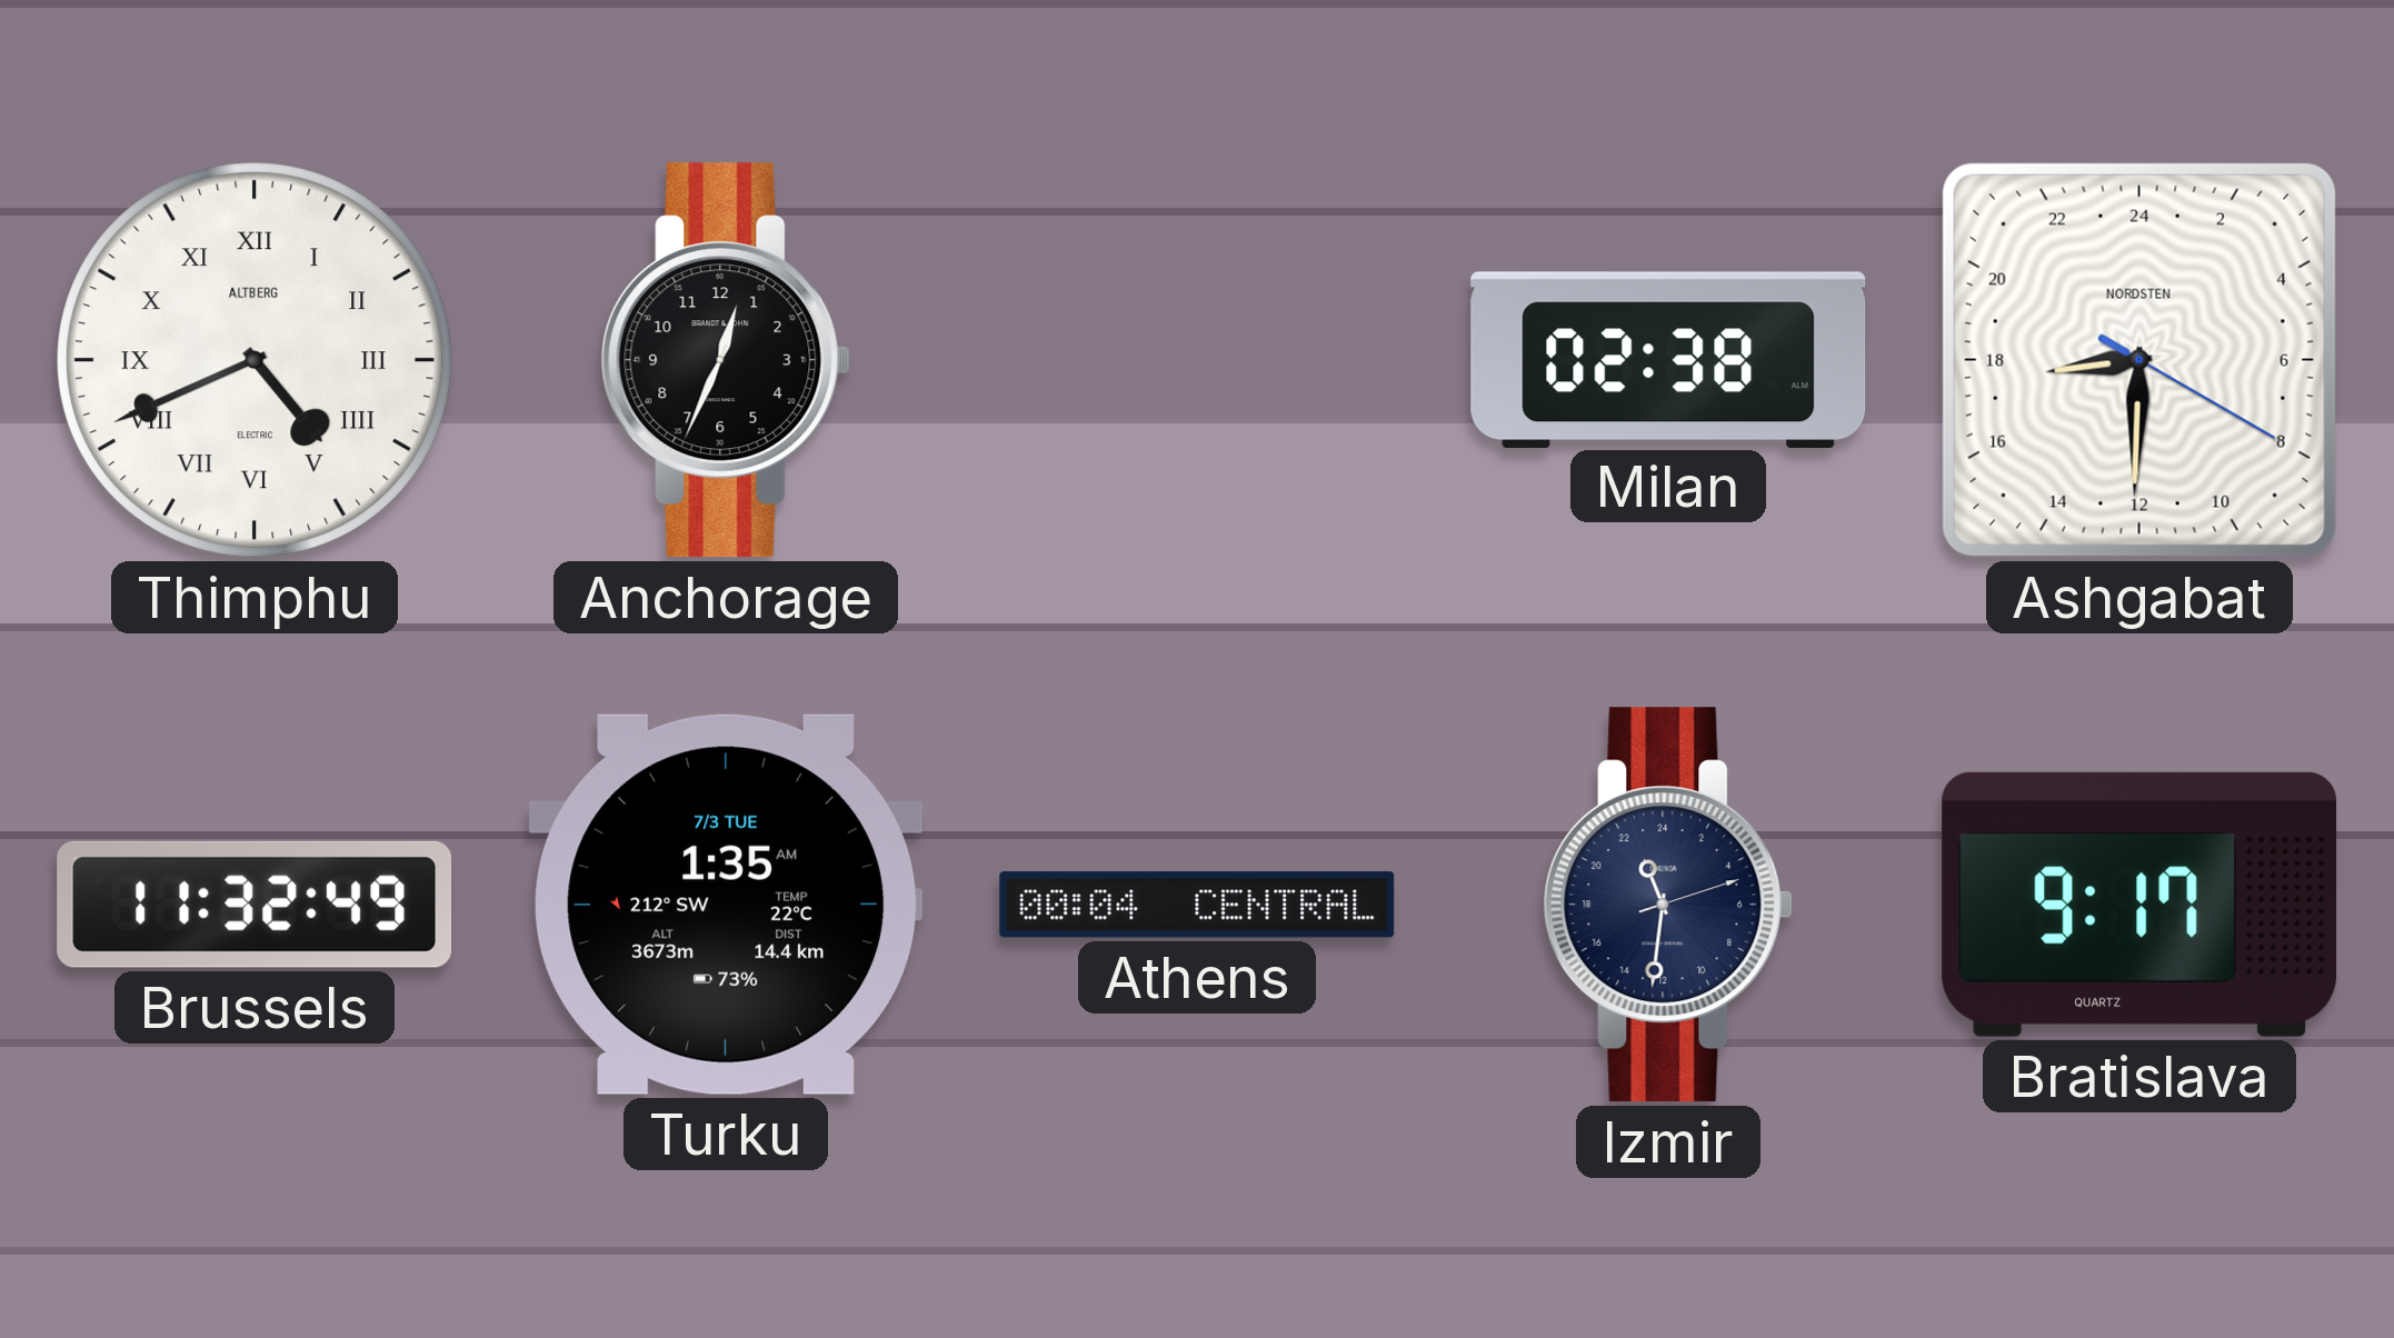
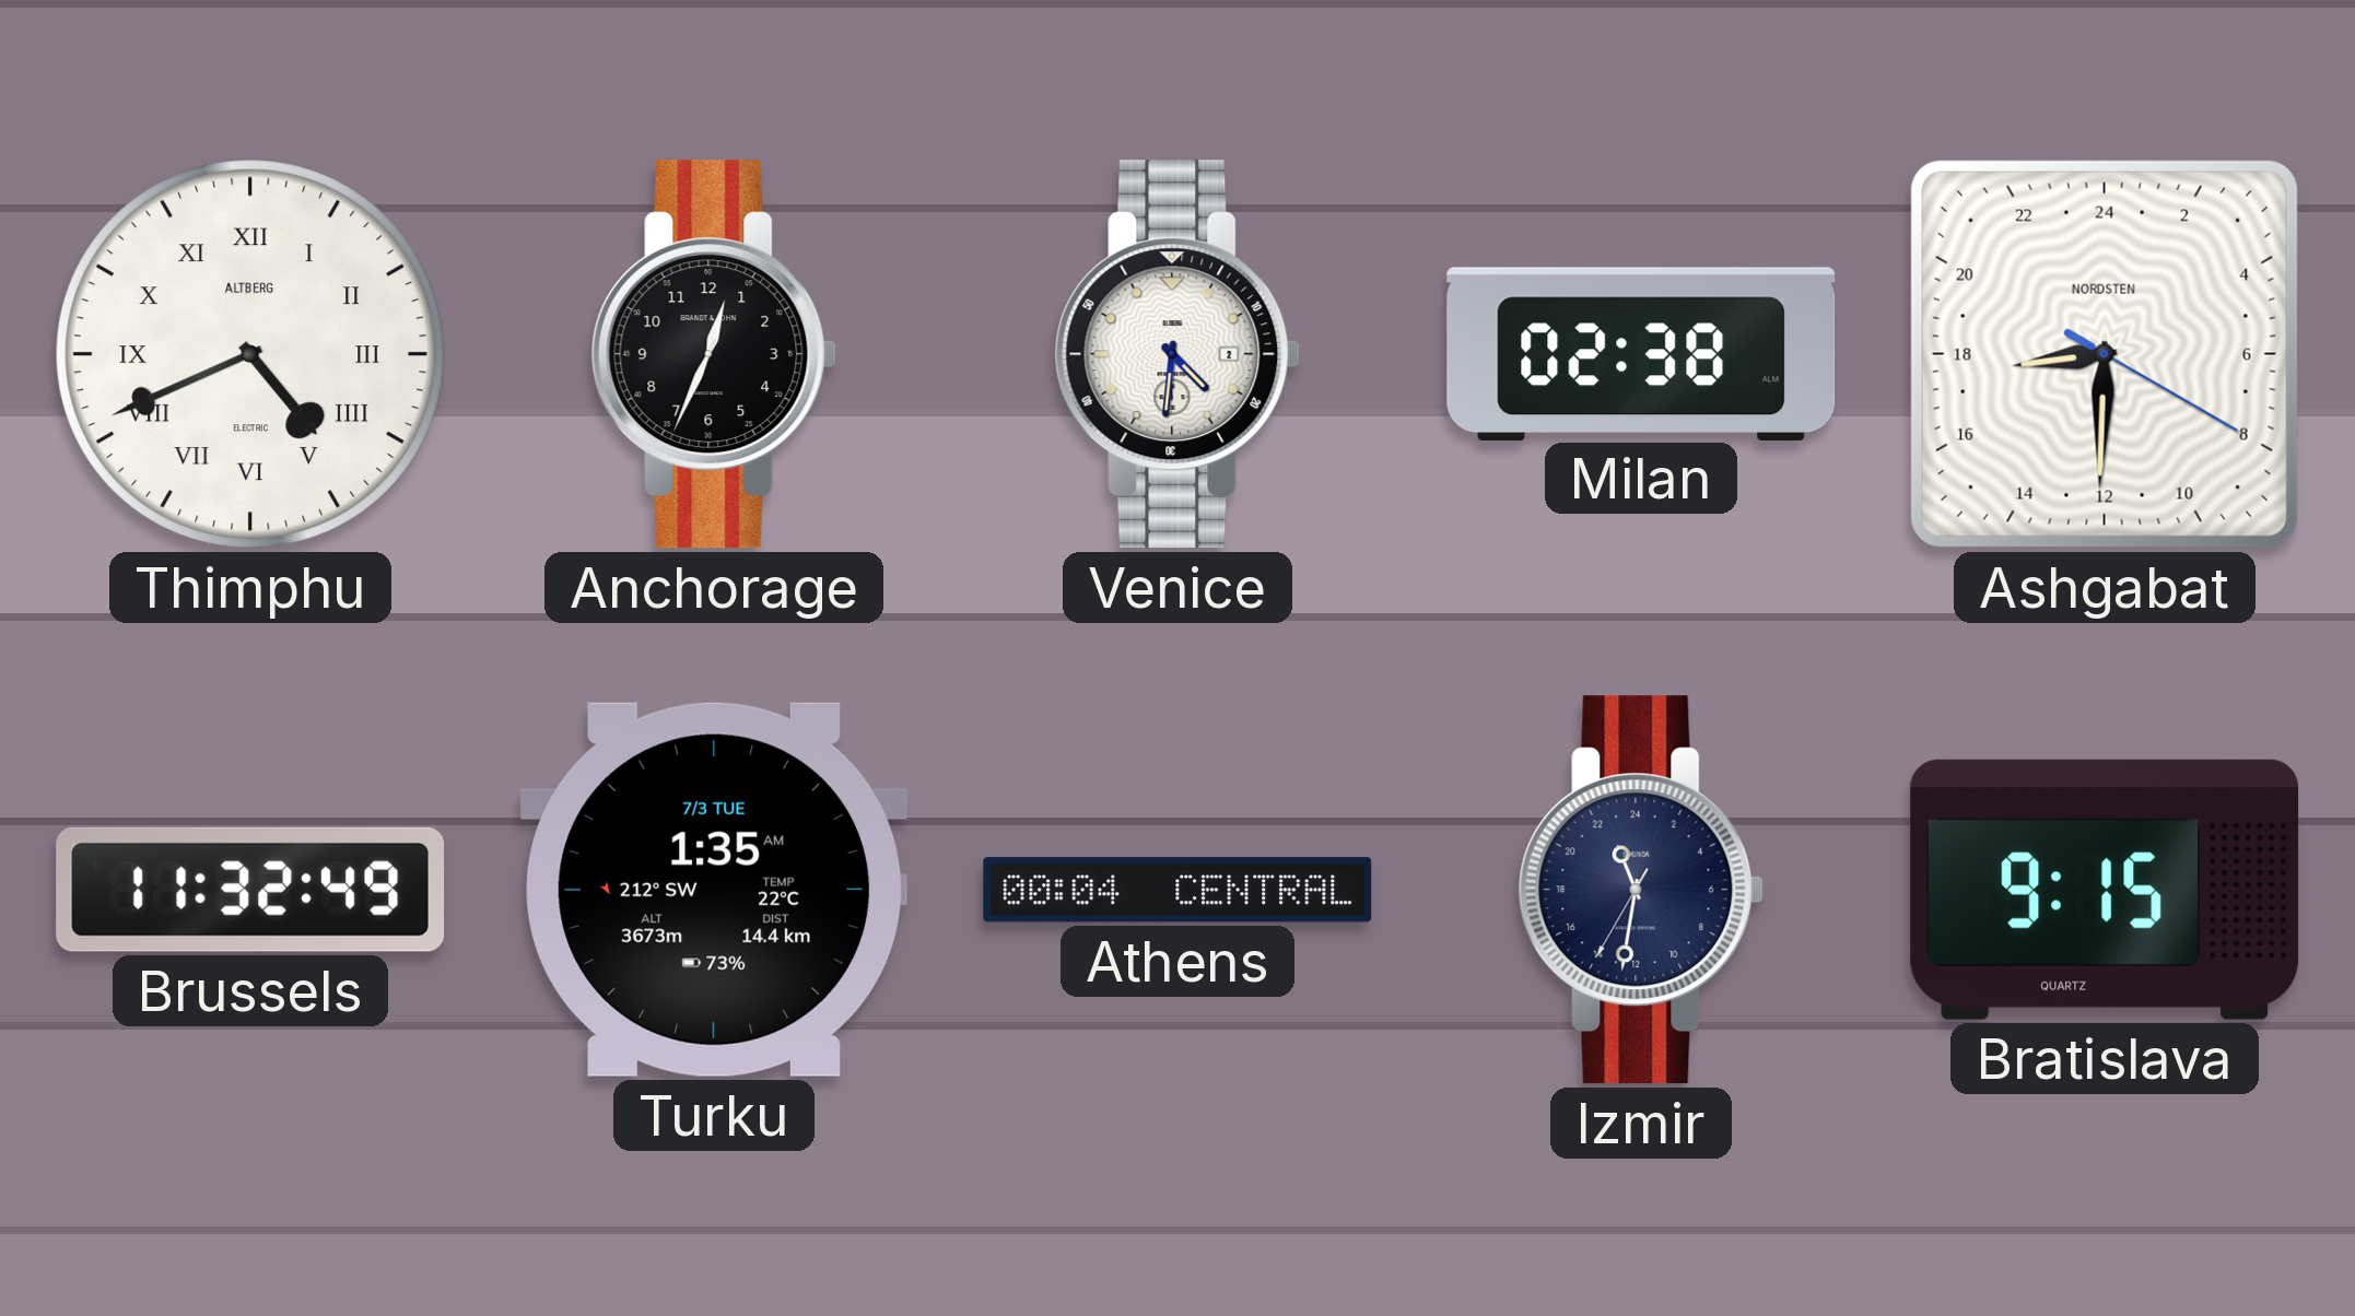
Venice: none -> 4:31 (1177, 354)
Izmir: 22:31:12 -> 22:31:35 (1641, 890)
Bratislava: 9:17 -> 9:15 (2105, 890)
